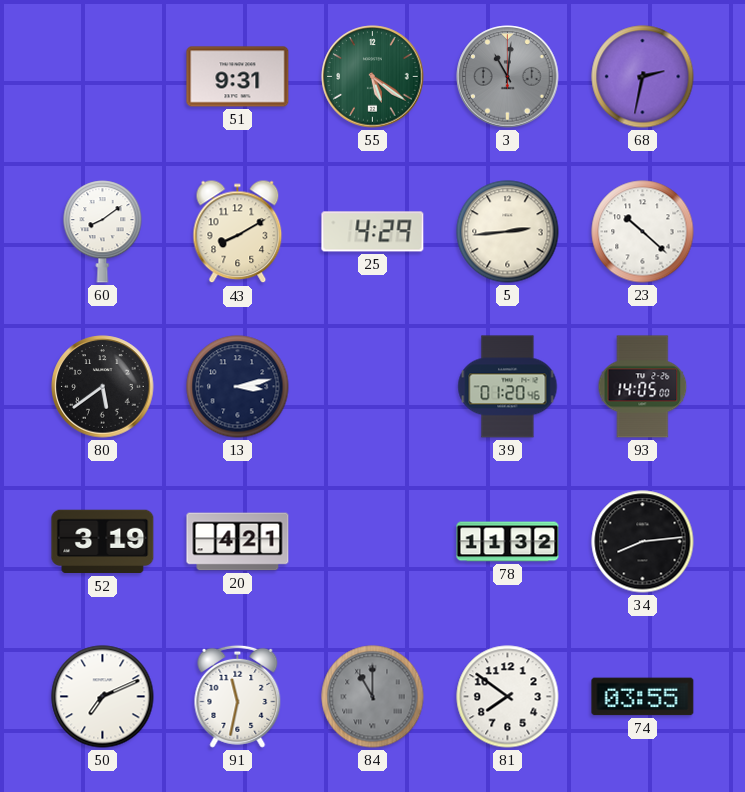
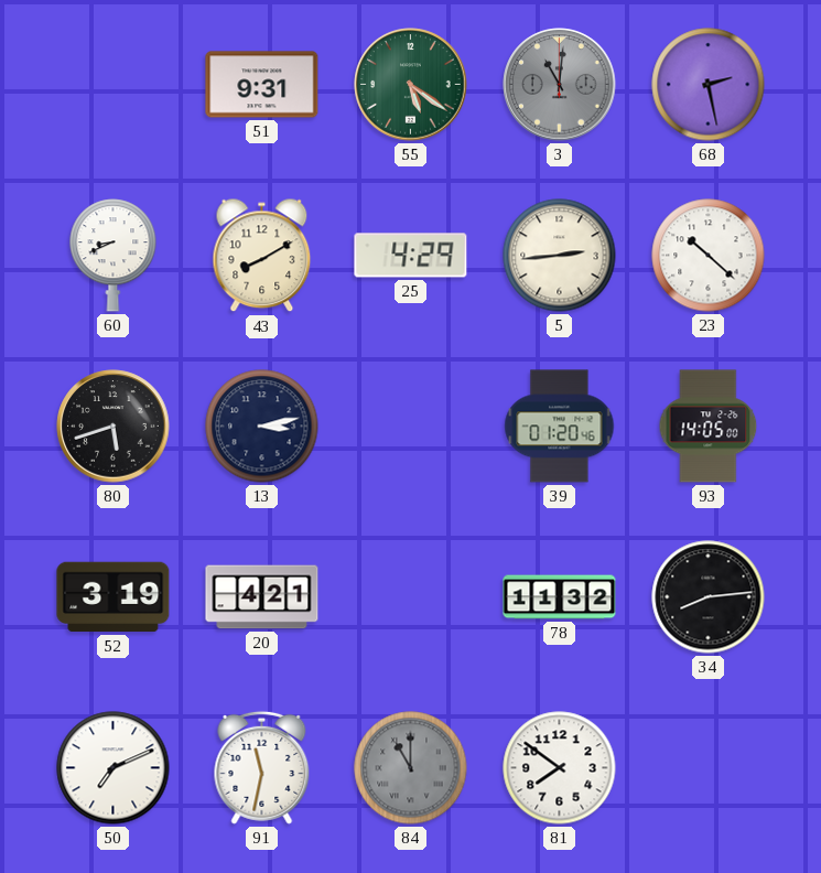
68: 2:32 -> 2:28 (709, 85)
60: 8:09 -> 8:41 (114, 256)
80: 5:39 -> 5:42 (114, 427)
74: 03:55 -> none (643, 697)
